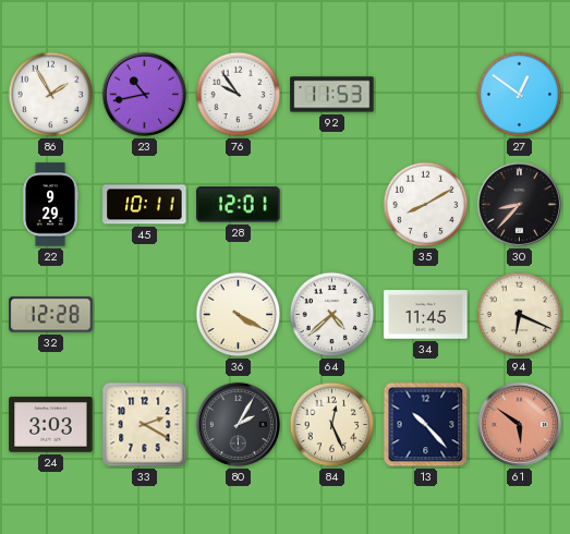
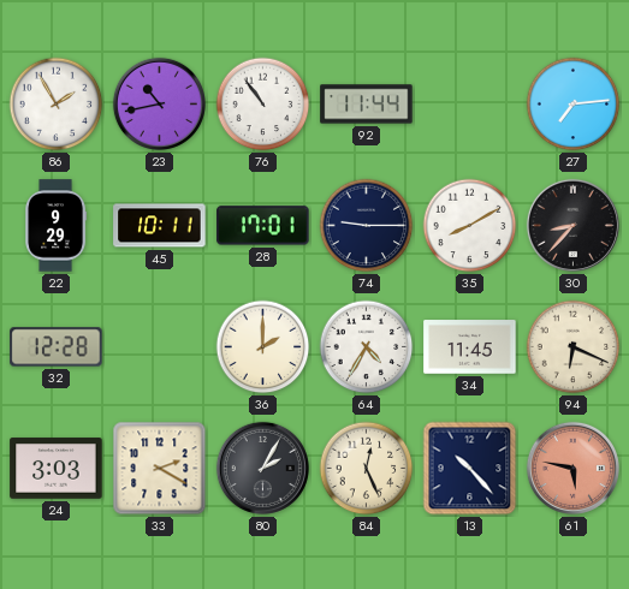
76: 9:54 -> 10:54 (263, 105)
92: 11:53 -> 11:44 (367, 105)
27: 12:51 -> 7:14 (574, 105)
28: 12:01 -> 17:01 (263, 226)
74: none -> 9:15 (367, 226)
36: 4:20 -> 2:00 (263, 347)
64: 4:38 -> 4:35 (367, 347)
61: 5:51 -> 5:47 (572, 468)
